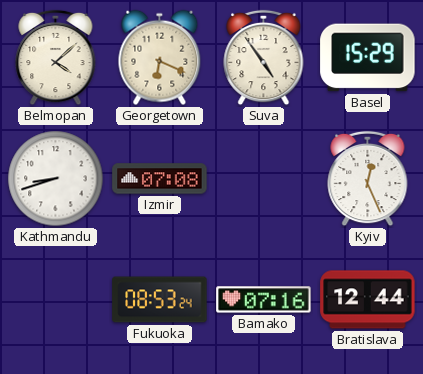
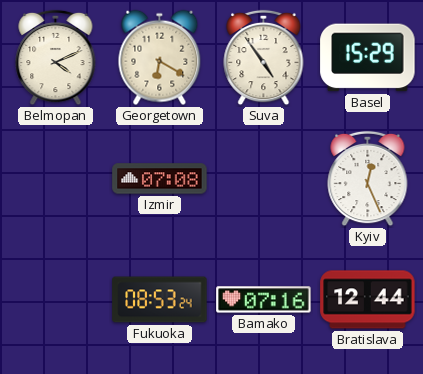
Belmopan: 4:08 -> 4:11 (56, 58)
Georgetown: 6:19 -> 6:20 (160, 58)
Kathmandu: 8:42 -> none (56, 179)
